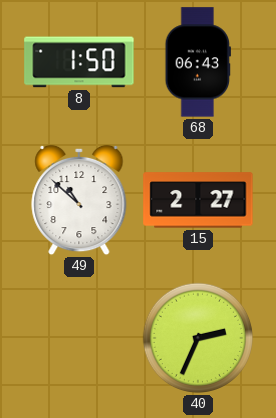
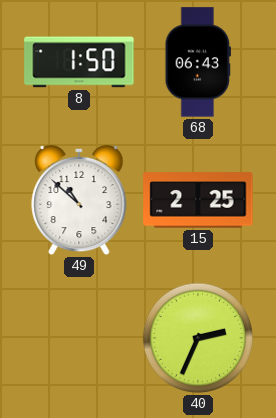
15: 2:27 -> 2:25 (198, 200)
